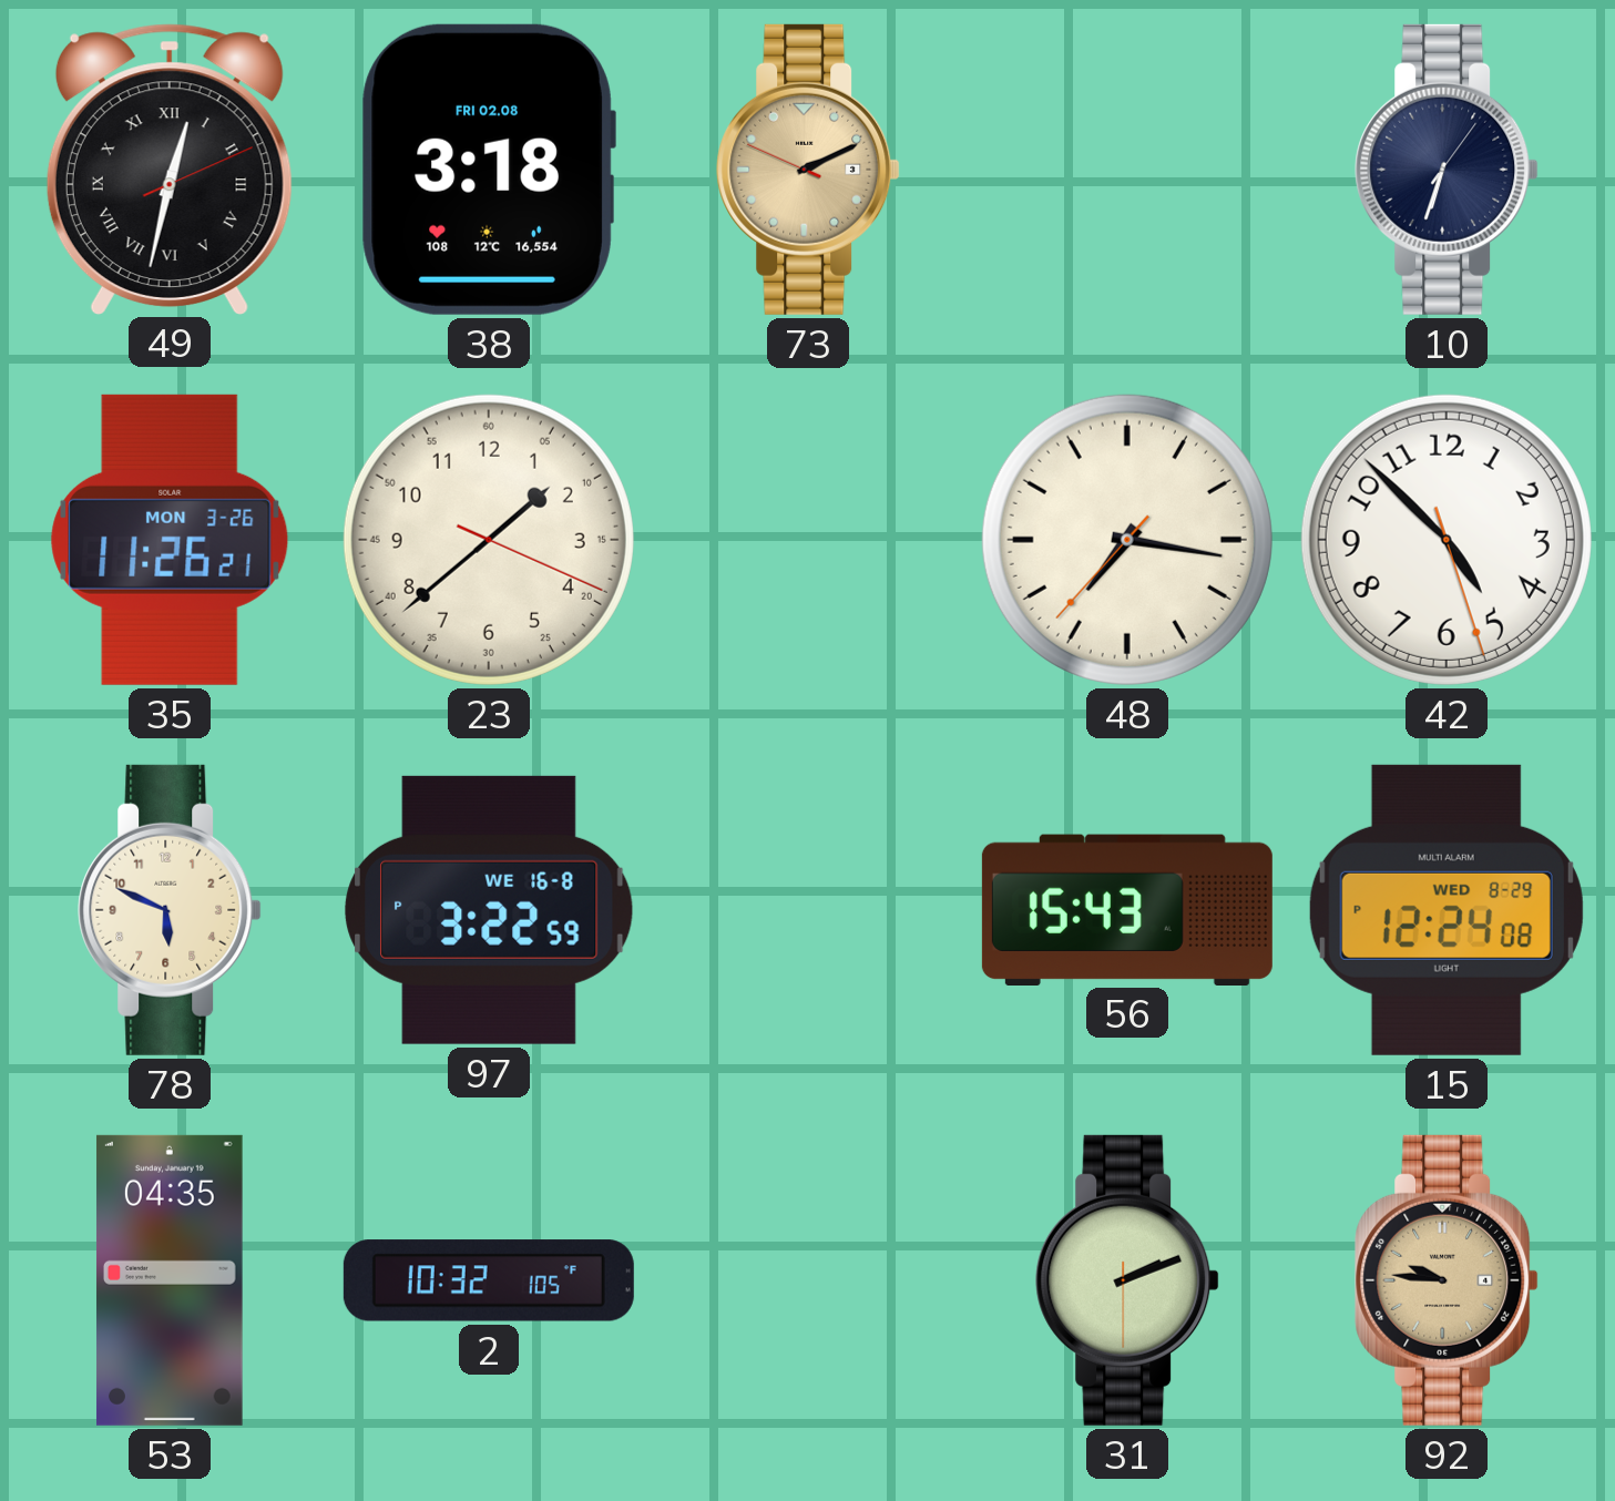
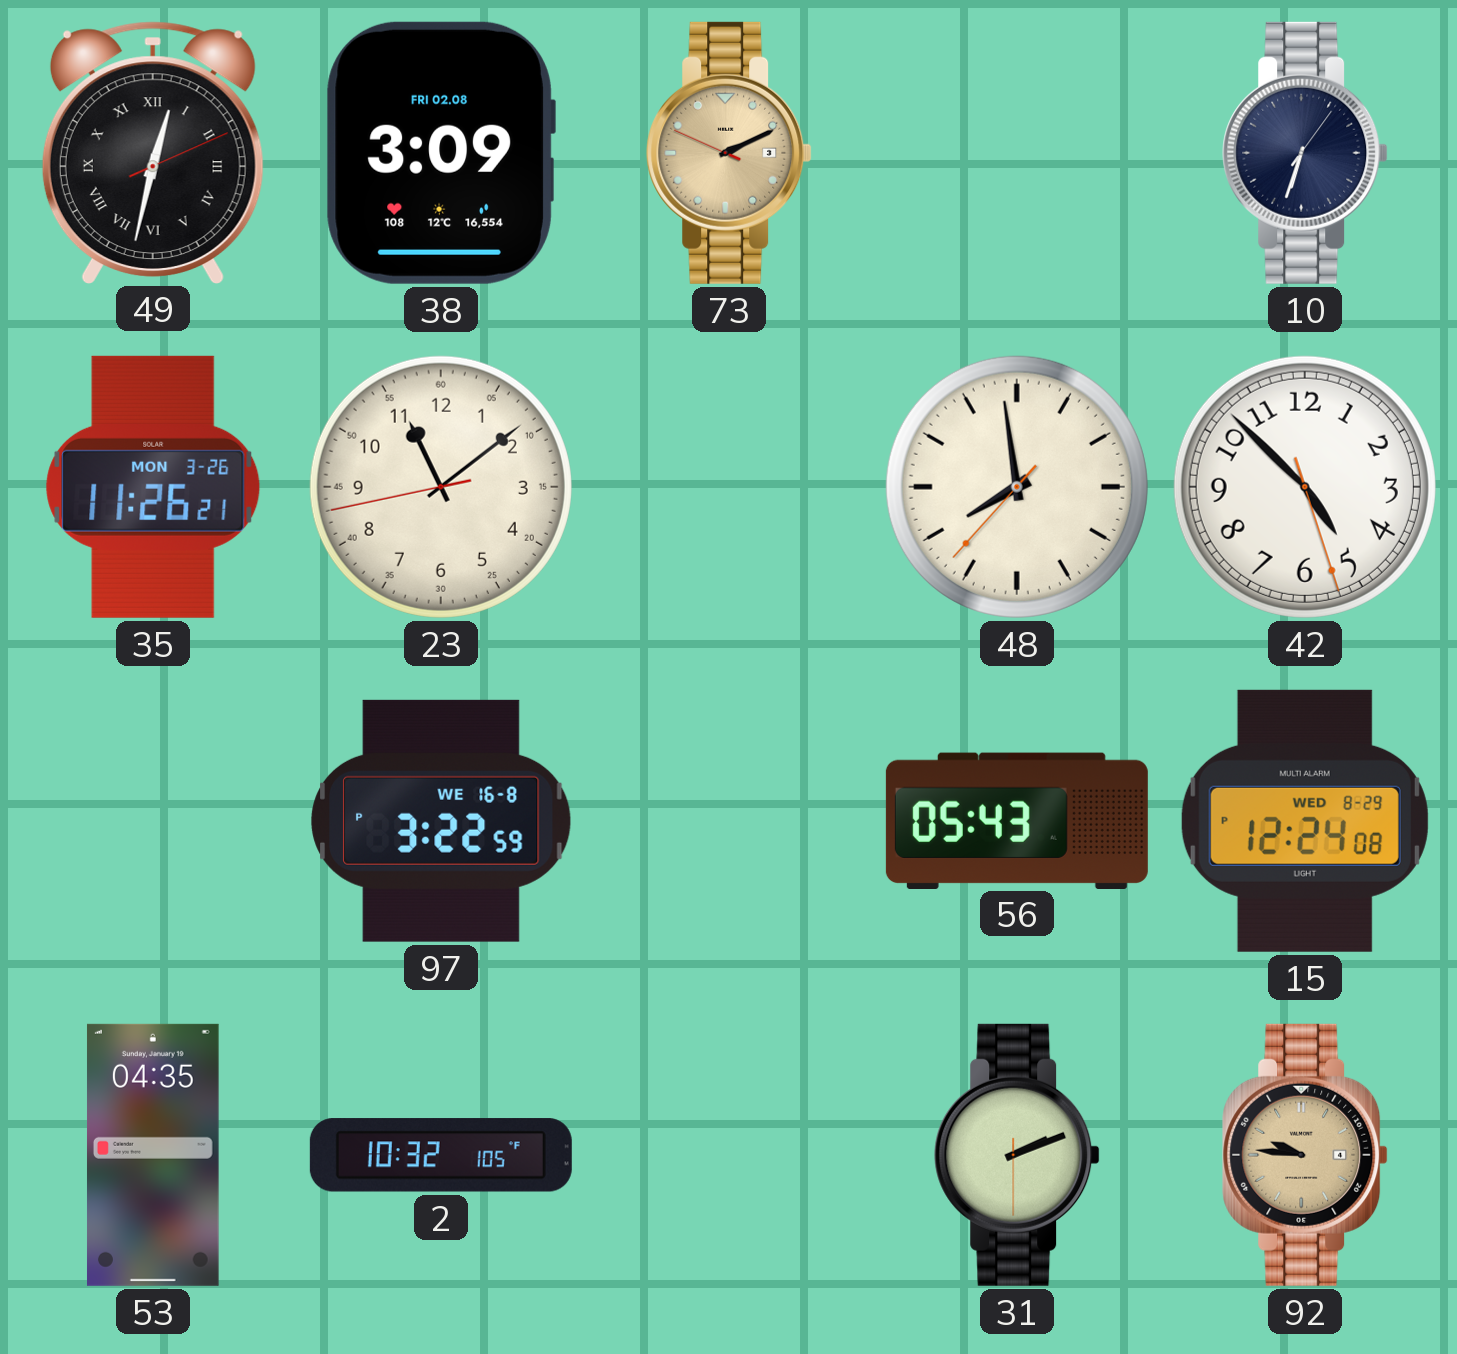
38: 3:18 -> 3:09 (441, 153)
23: 1:38 -> 11:08 (441, 487)
48: 7:16 -> 7:58 (1017, 487)
78: 5:49 -> none (170, 910)
56: 15:43 -> 05:43 (1017, 820)
